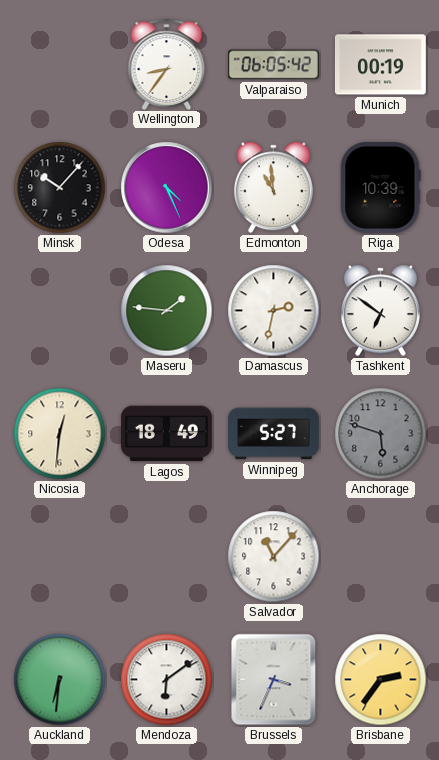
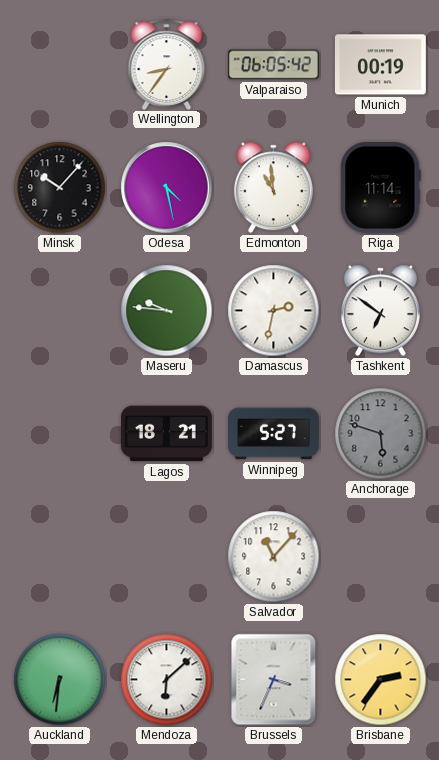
Odesa: 4:26 -> 4:28 (167, 188)
Riga: 10:39 -> 11:14 (381, 187)
Maseru: 1:46 -> 9:46 (167, 311)
Nicosia: 12:31 -> none (60, 434)
Lagos: 18:49 -> 18:21 (166, 434)
Mendoza: 6:09 -> 6:08 (167, 680)
